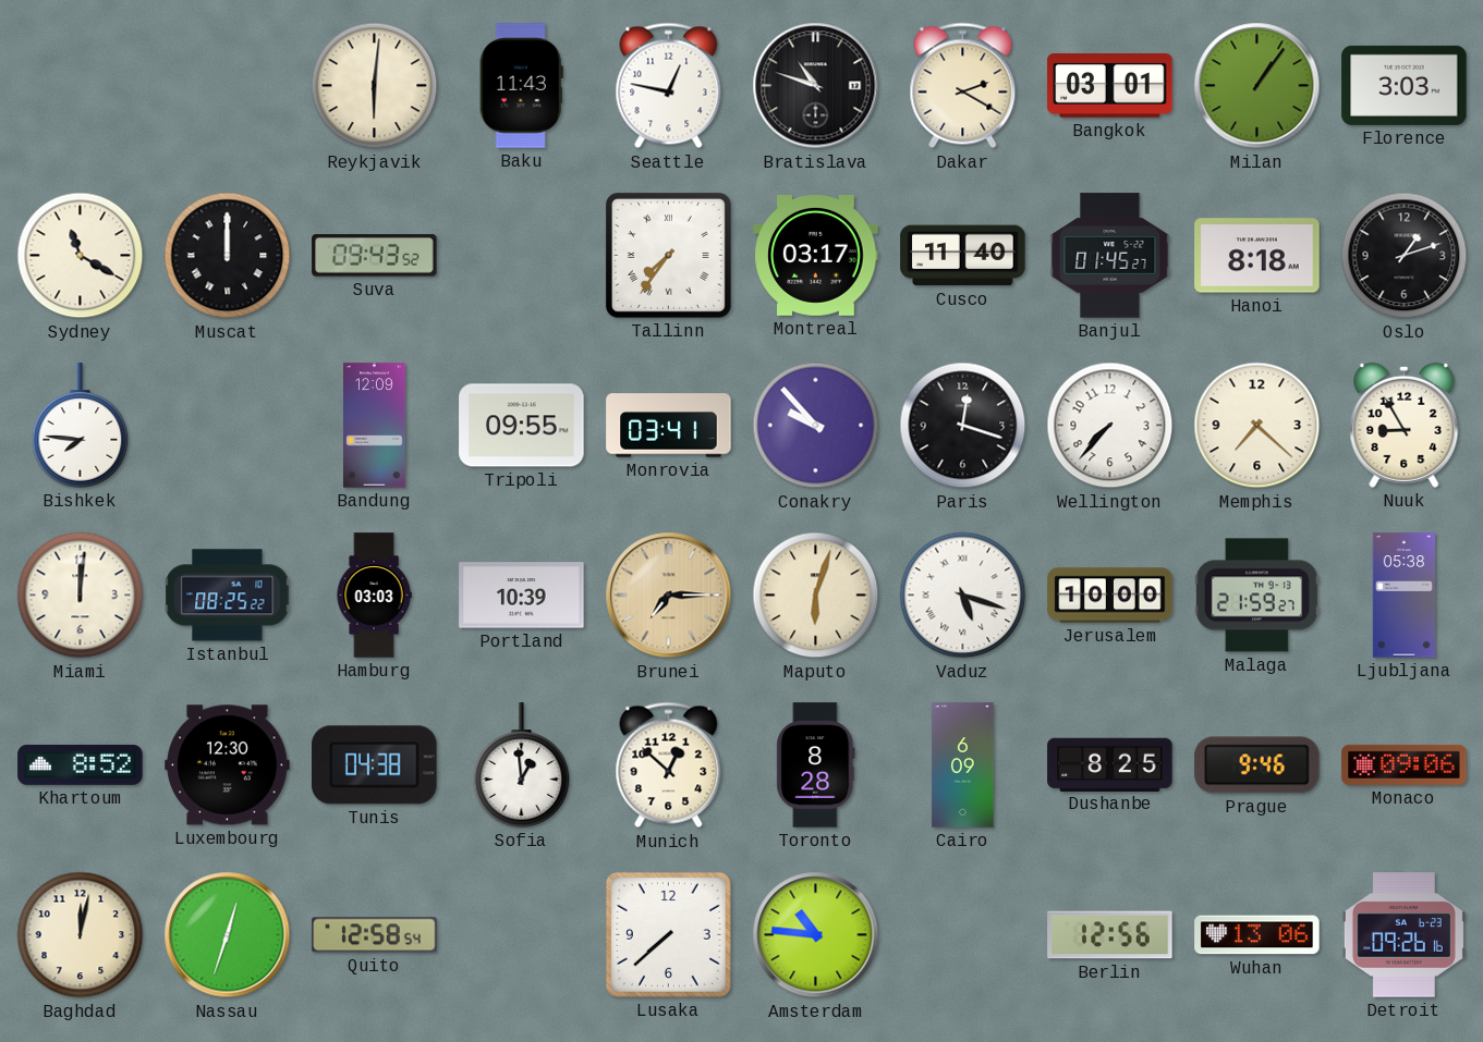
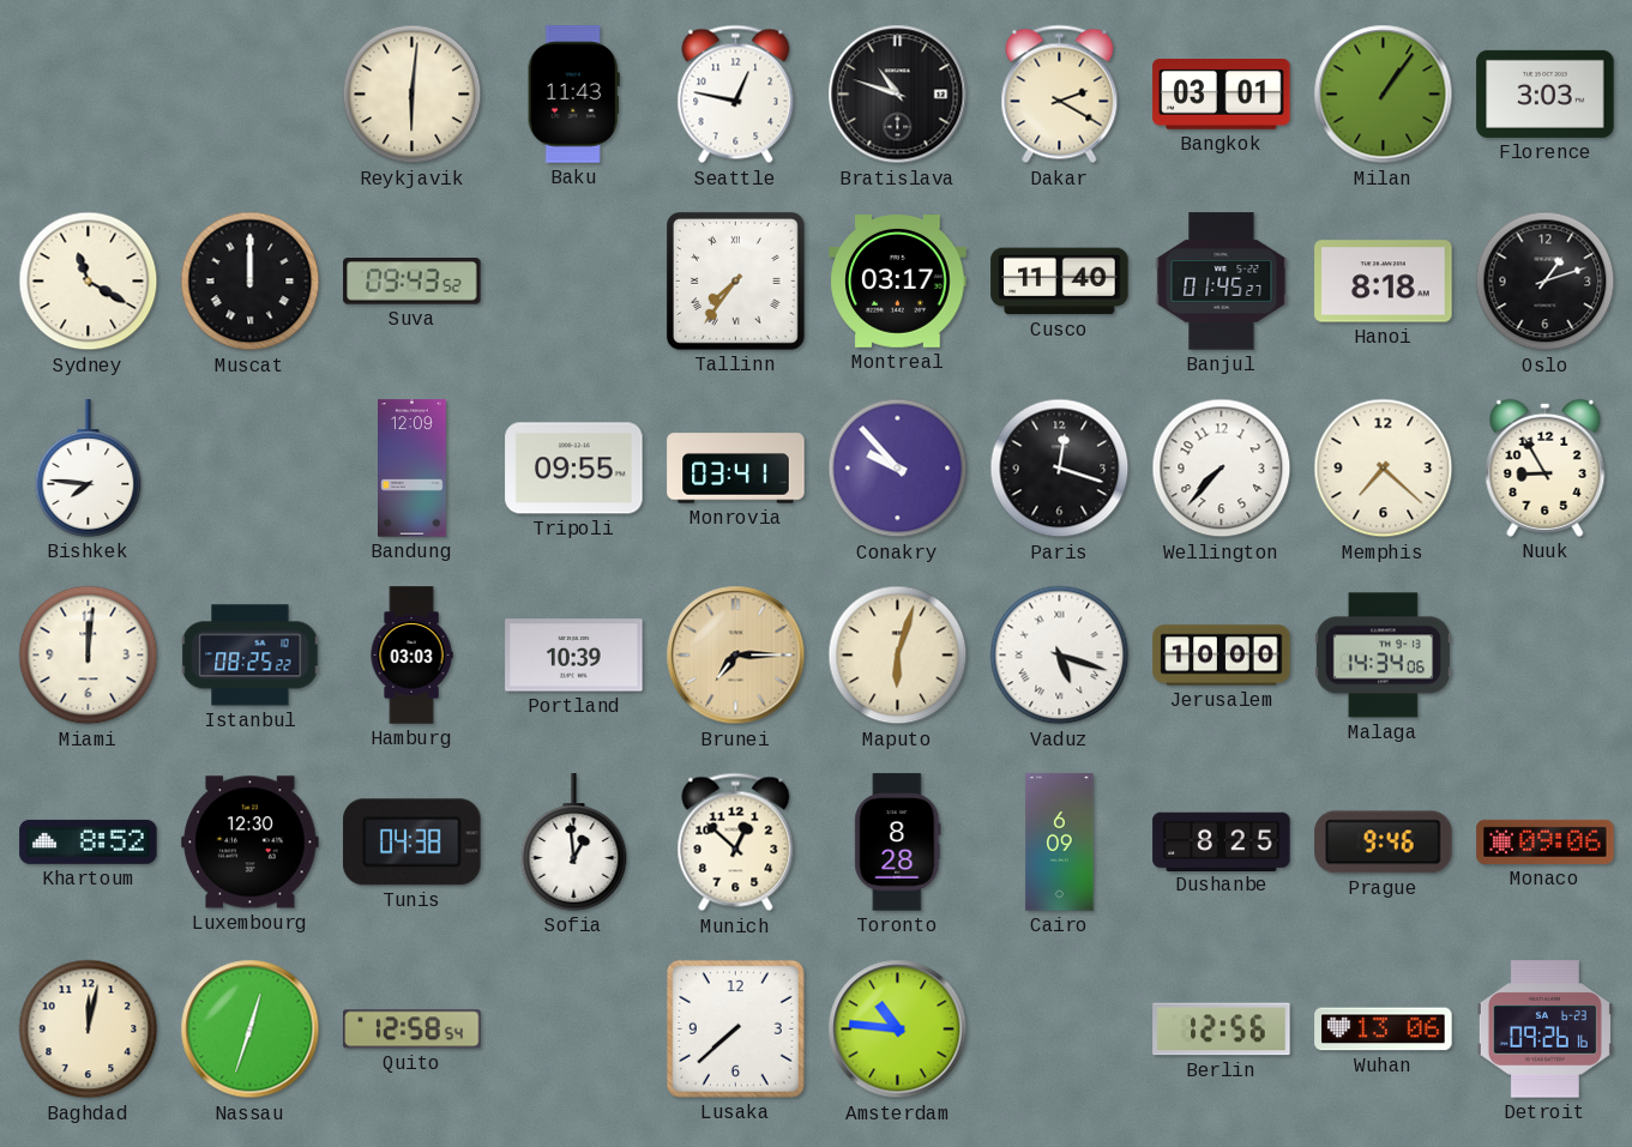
Malaga: 21:59 -> 14:34 (1383, 656)
Ljubljana: 05:38 -> none (1403, 596)
